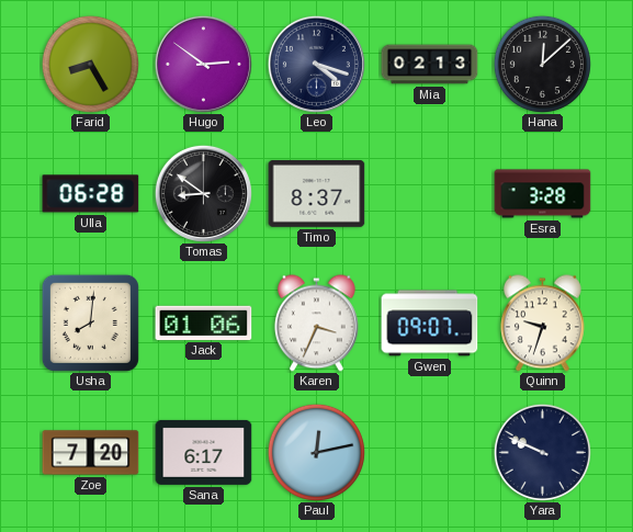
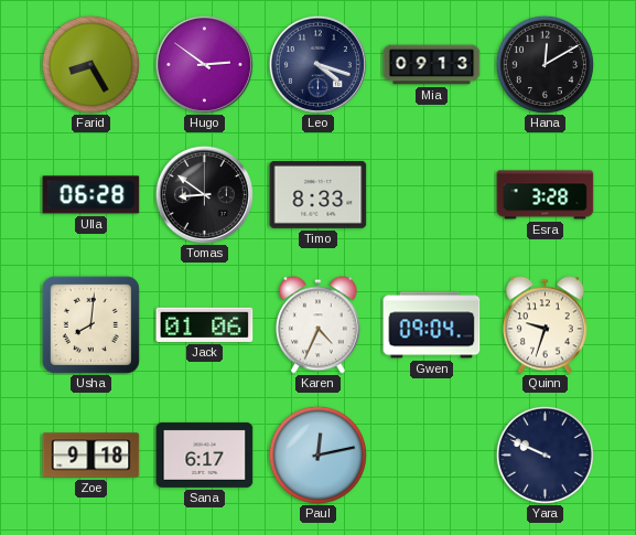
Mia: 02:13 -> 09:13 (432, 65)
Hana: 12:08 -> 12:10 (545, 64)
Timo: 8:37 -> 8:33 (319, 194)
Karen: 3:34 -> 4:34 (317, 325)
Gwen: 09:07 -> 09:04 (432, 325)
Zoe: 7:20 -> 9:18 (91, 456)
